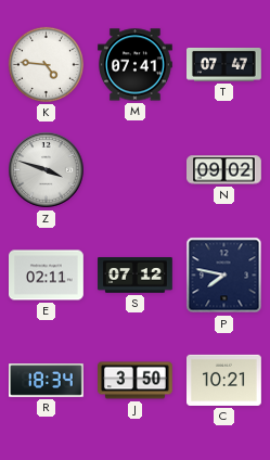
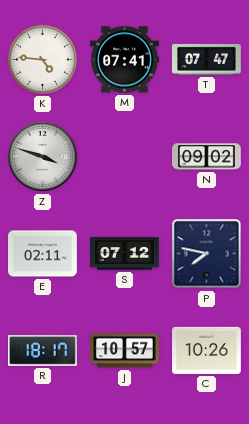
R: 18:34 -> 18:17 (43, 351)
J: 3:50 -> 10:57 (125, 351)
C: 10:21 -> 10:26 (207, 350)
